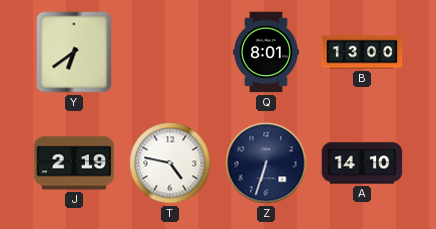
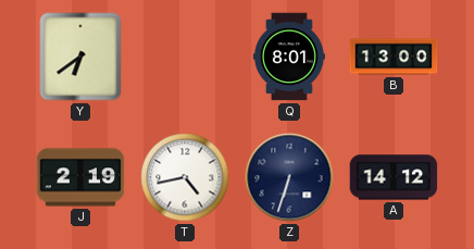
T: 4:47 -> 4:43 (185, 177)
A: 14:10 -> 14:12 (394, 177)
